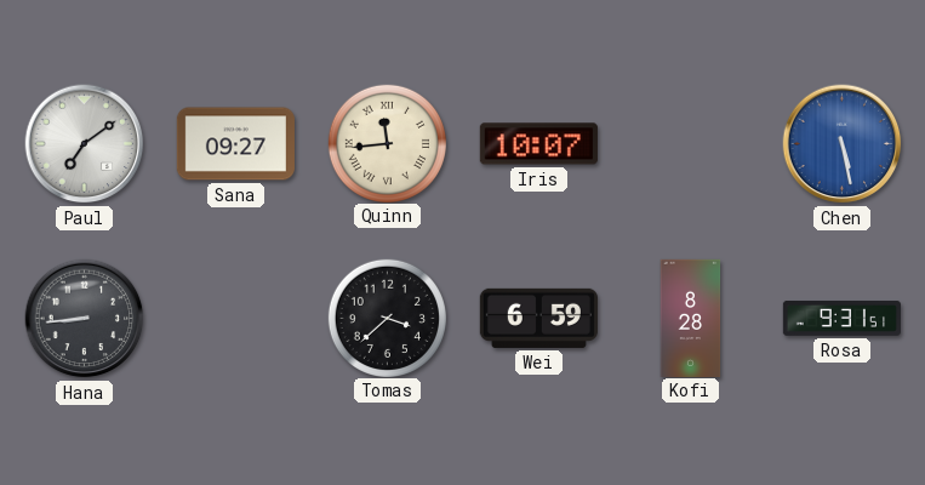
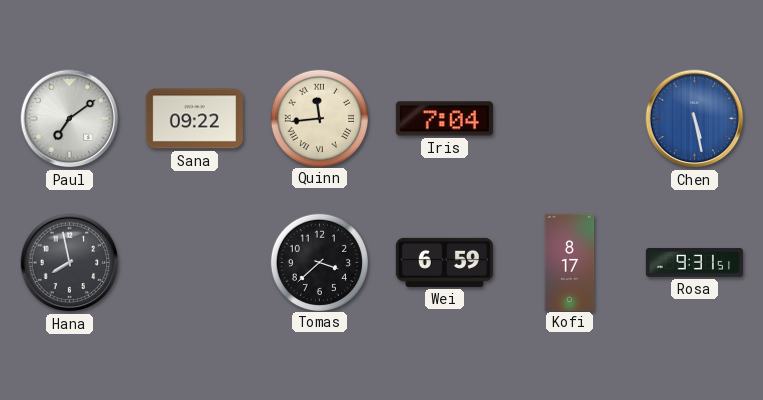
Sana: 09:27 -> 09:22 (194, 119)
Iris: 10:07 -> 7:04 (444, 119)
Hana: 8:44 -> 7:58 (70, 263)
Kofi: 8:28 -> 8:17 (570, 262)
